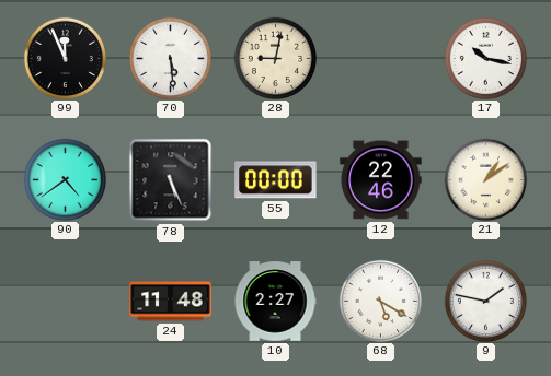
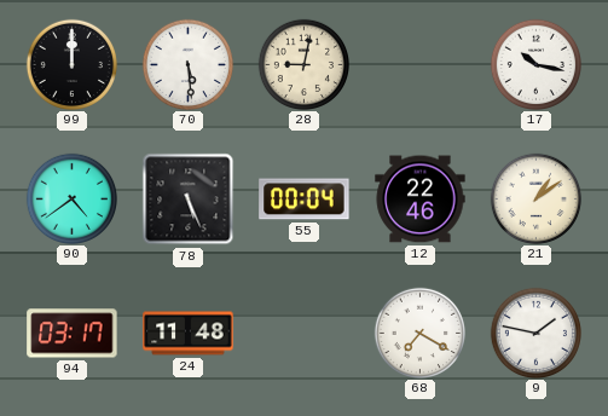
99: 11:56 -> 12:00 (71, 64)
55: 00:00 -> 00:04 (305, 200)
94: none -> 03:17 (73, 334)
10: 2:27 -> none (275, 302)
68: 5:20 -> 7:20 (419, 333)
